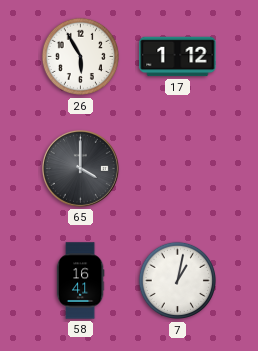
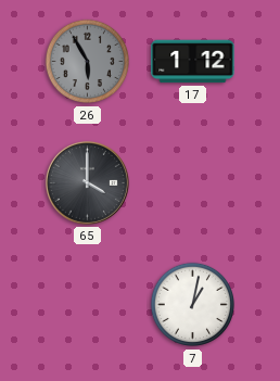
26 dial: white -> grey (87, 62)
58: 16:41 -> none (80, 281)
